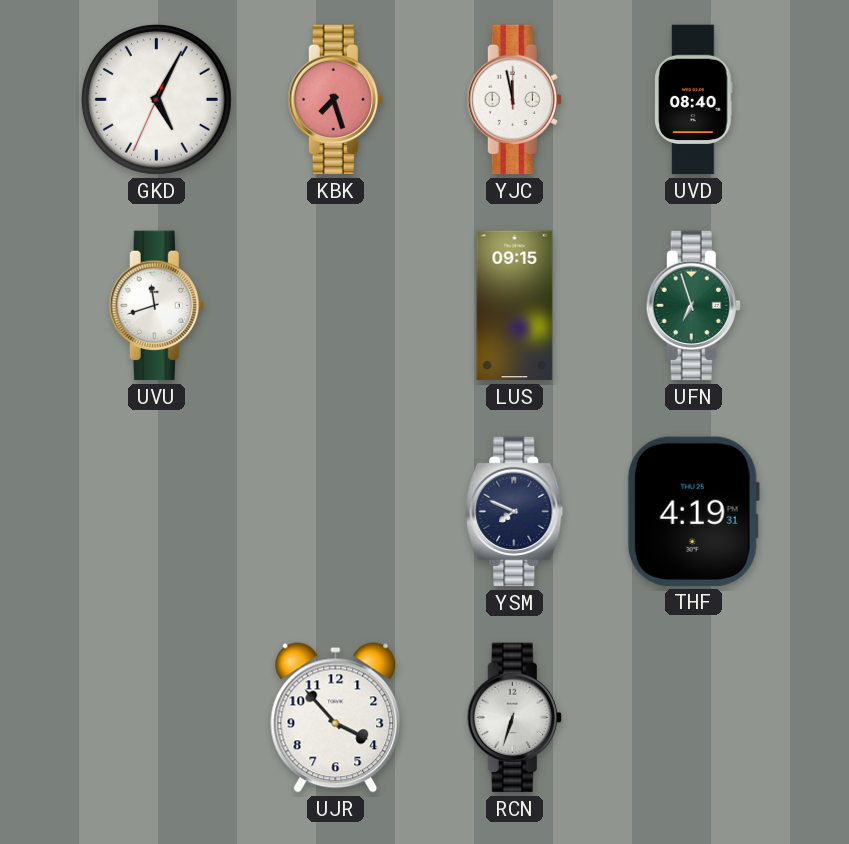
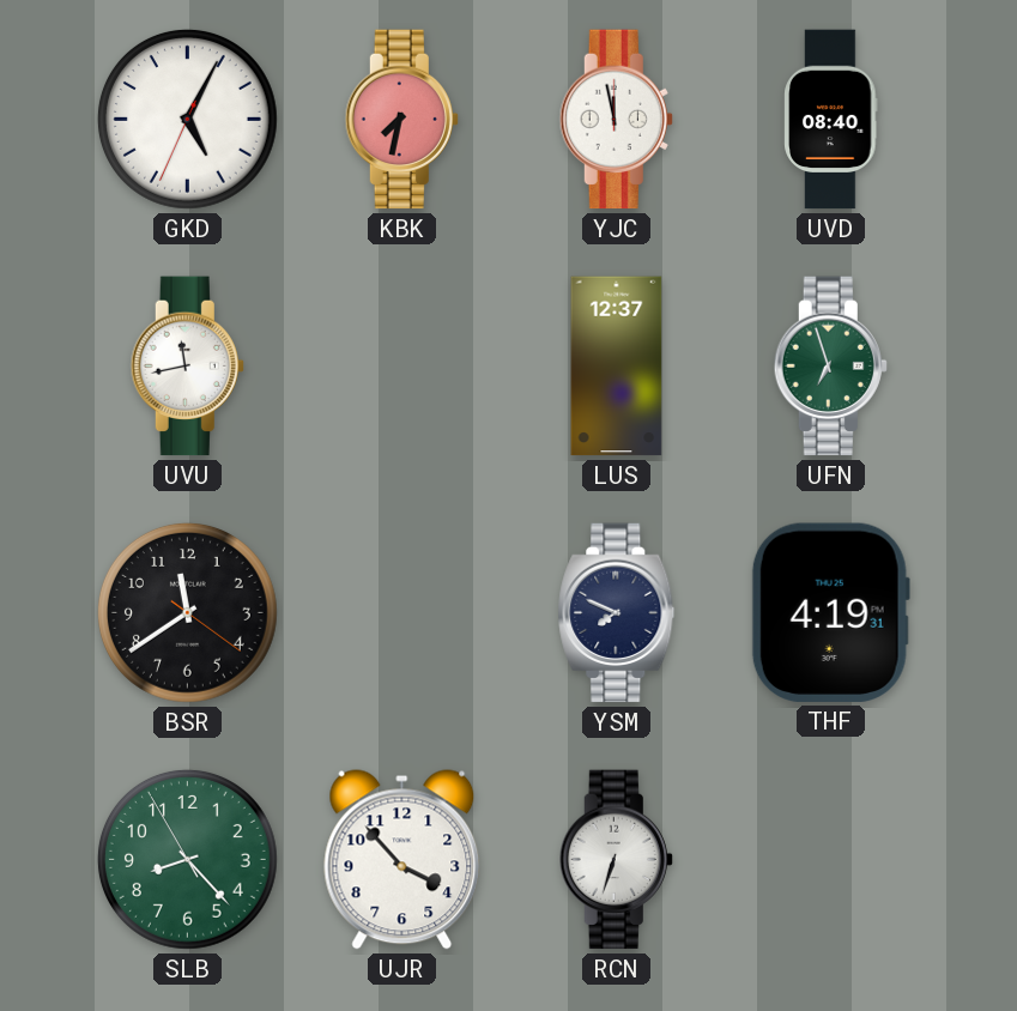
KBK: 7:27 -> 7:32 (401, 120)
UVU: 11:42 -> 11:43 (187, 367)
LUS: 09:15 -> 12:37 (617, 367)
BSR: none -> 11:39 (188, 613)
SLB: none -> 8:22 (188, 860)
